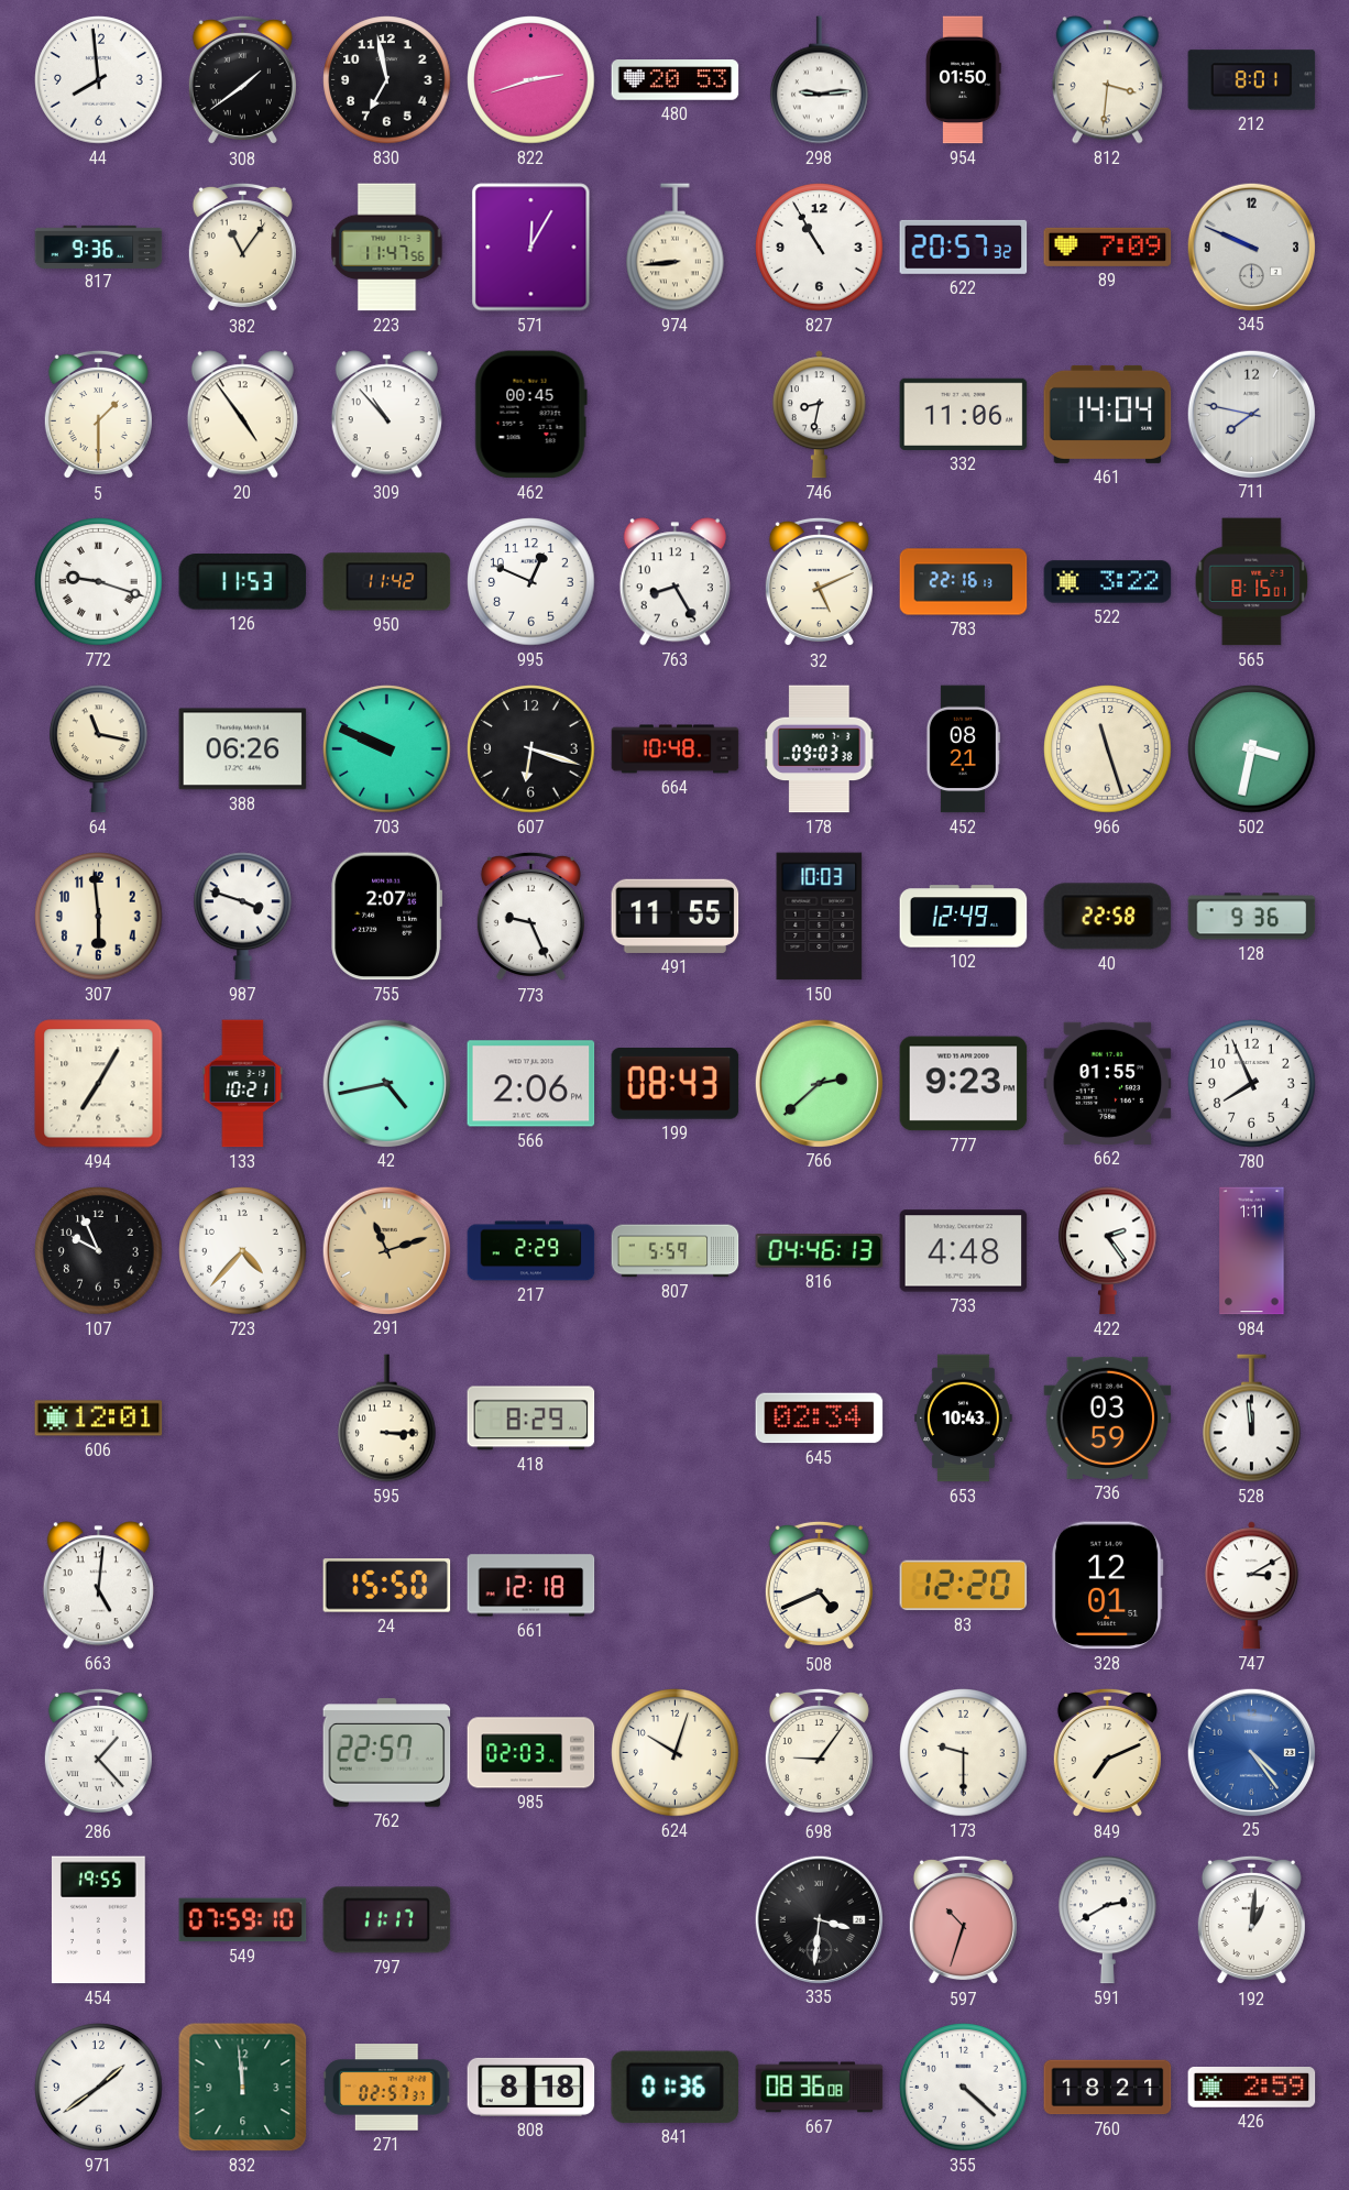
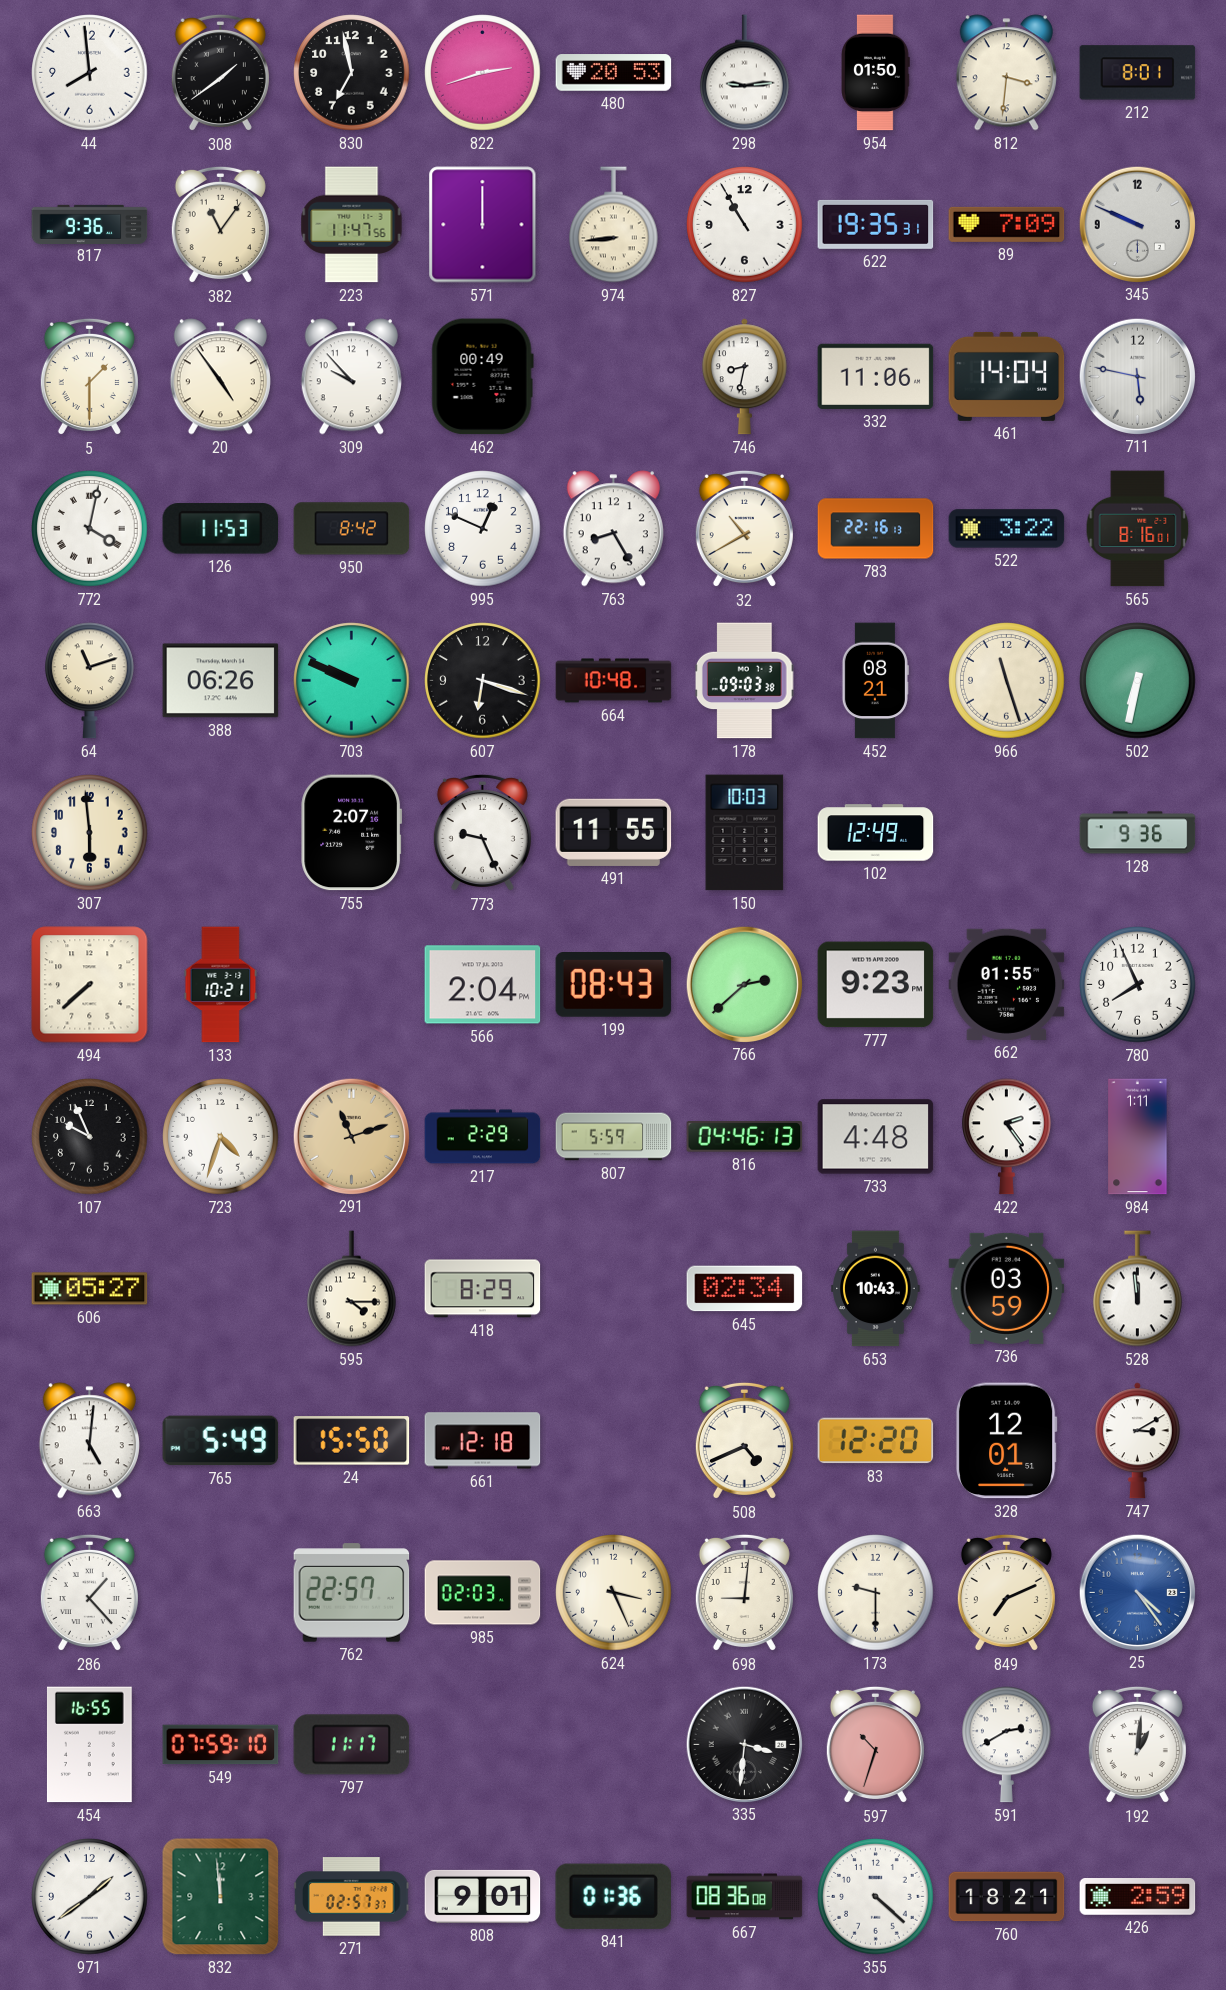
571: 12:05 -> 12:00 (483, 225)
622: 20:57 -> 19:35 (876, 224)
309: 10:53 -> 9:53 (351, 377)
462: 00:45 -> 00:49 (482, 377)
711: 7:47 -> 5:47 (1137, 376)
772: 9:18 -> 4:02 (90, 529)
950: 11:42 -> 8:42 (352, 529)
32: 5:11 -> 10:40 (744, 529)
565: 8:15 -> 8:16 (1138, 529)
64: 11:17 -> 11:12 (90, 681)
502: 3:32 -> 6:32 (1138, 681)
987: 3:48 -> none (243, 917)
40: 22:58 -> none (1108, 917)
494: 7:05 -> 7:38 (90, 985)
42: 4:43 -> none (386, 1083)
566: 2:06 -> 2:04 (483, 985)
723: 4:37 -> 4:33 (221, 1137)
606: 12:01 -> 05:27 (90, 1289)
595: 3:15 -> 4:15 (352, 1289)
765: none -> 5:49 (221, 1441)
624: 10:03 -> 3:26 (614, 1593)
698: 9:06 -> 9:01 (744, 1593)
454: 19:55 -> 16:55 (89, 1745)
808: 8:18 -> 9:01 (483, 1896)
